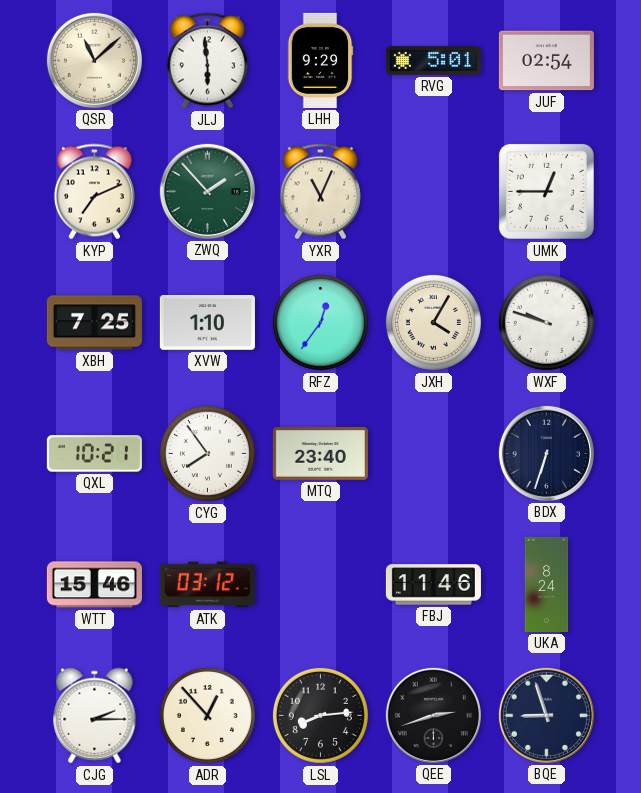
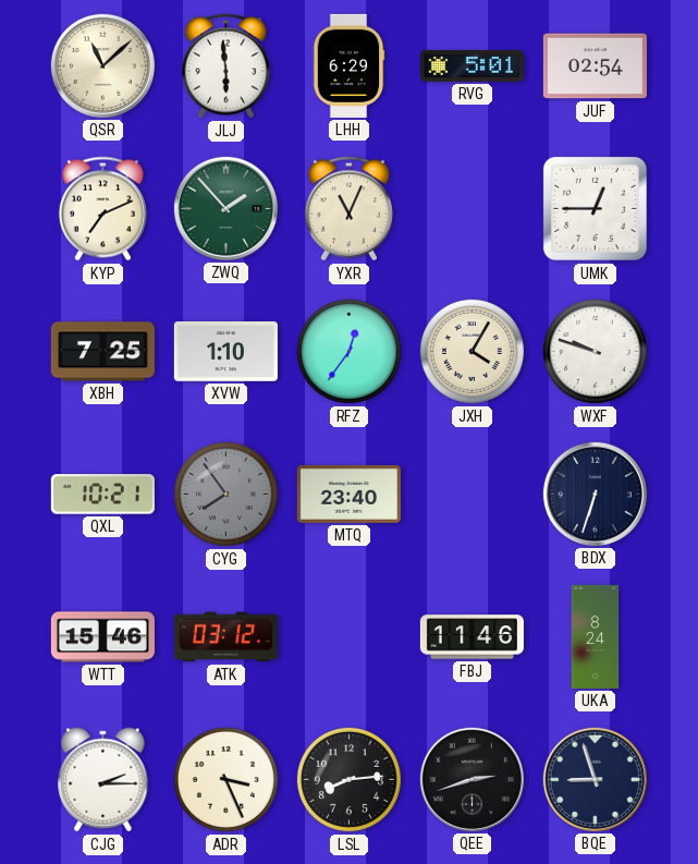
LHH: 9:29 -> 6:29 (348, 65)
CYG dial: white -> grey (225, 494)
ADR: 12:53 -> 3:26 (225, 779)
